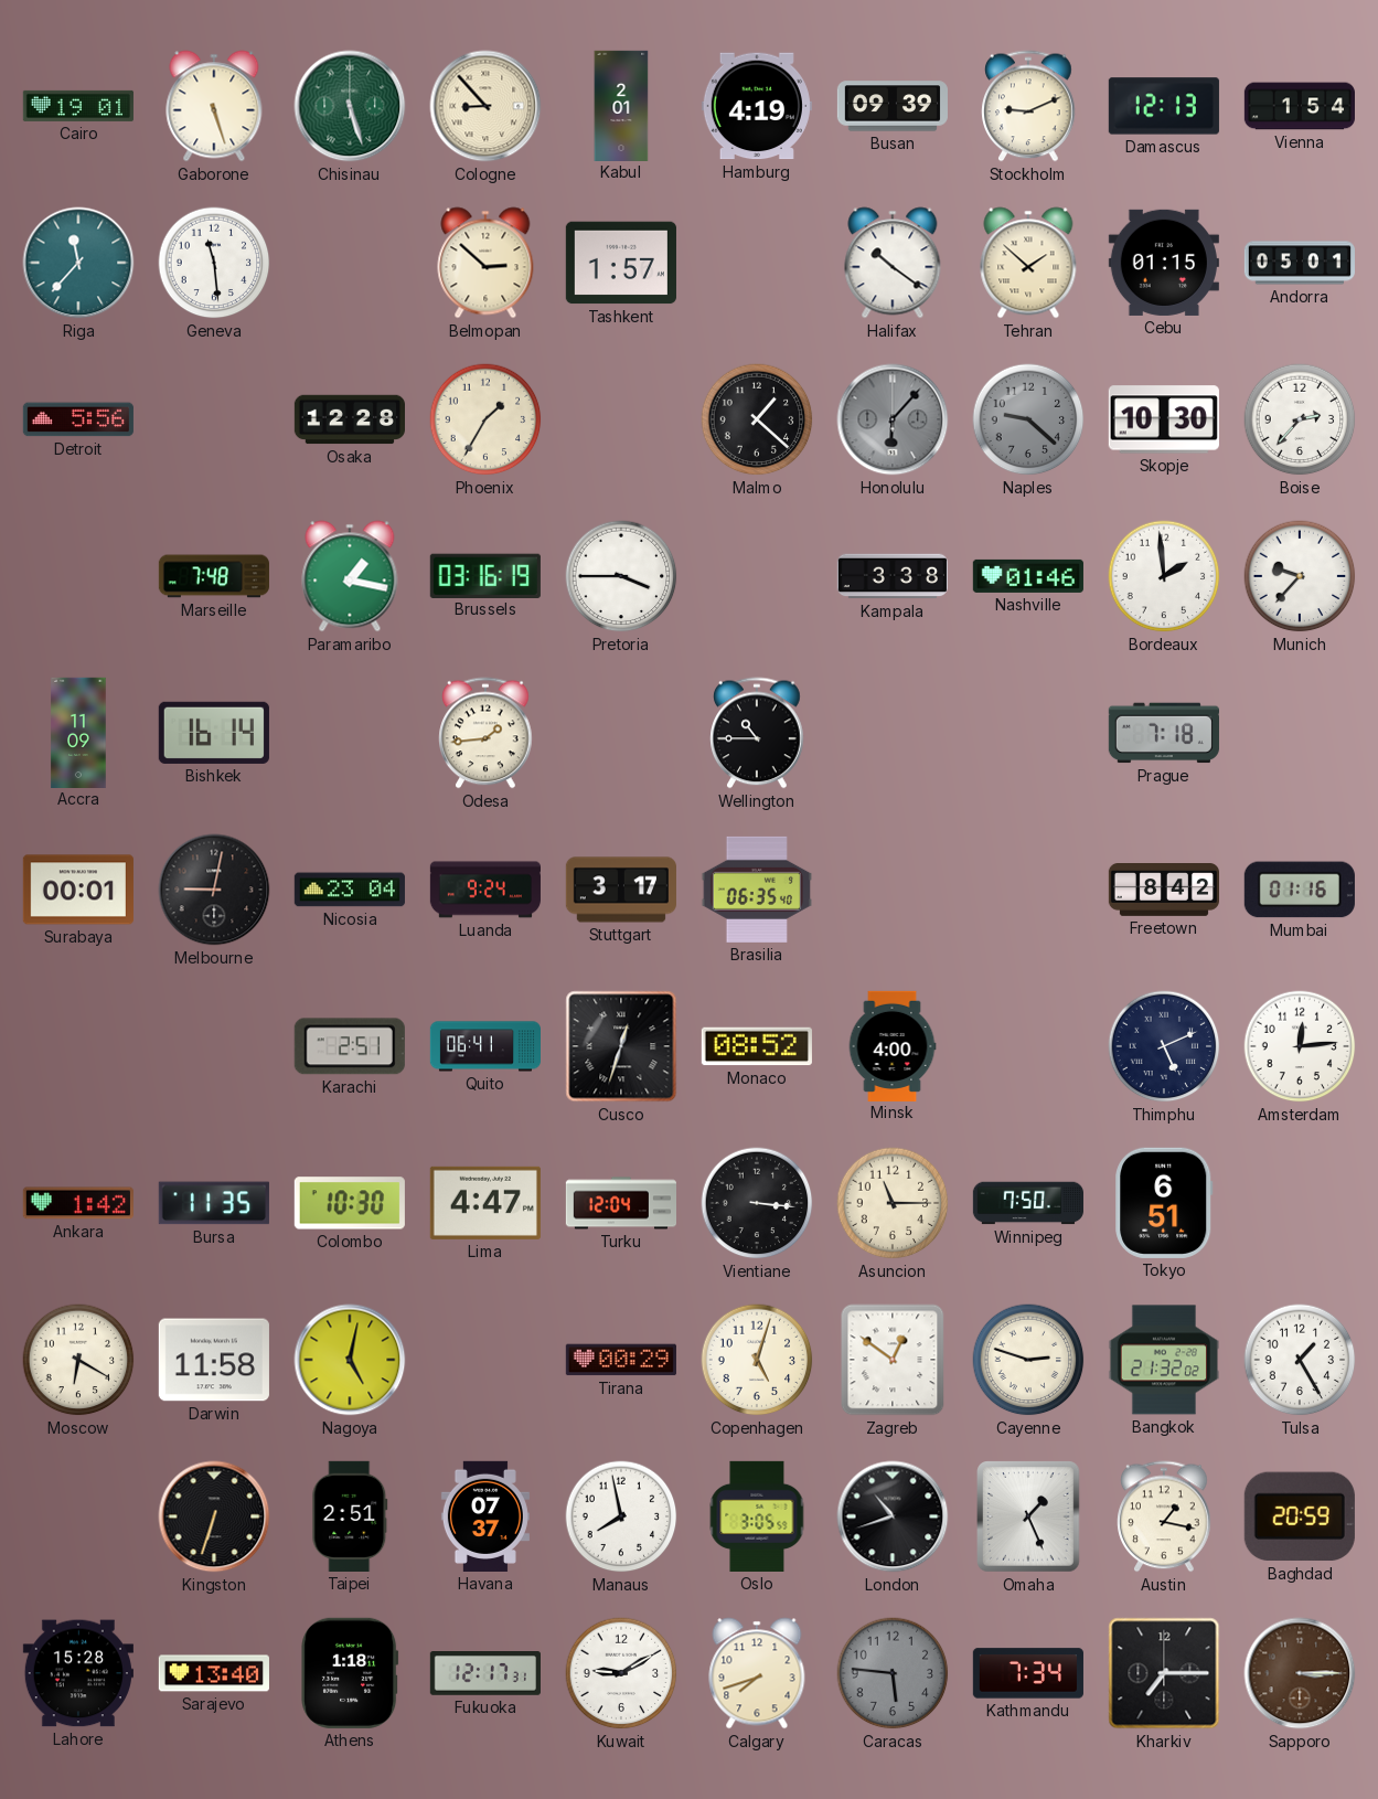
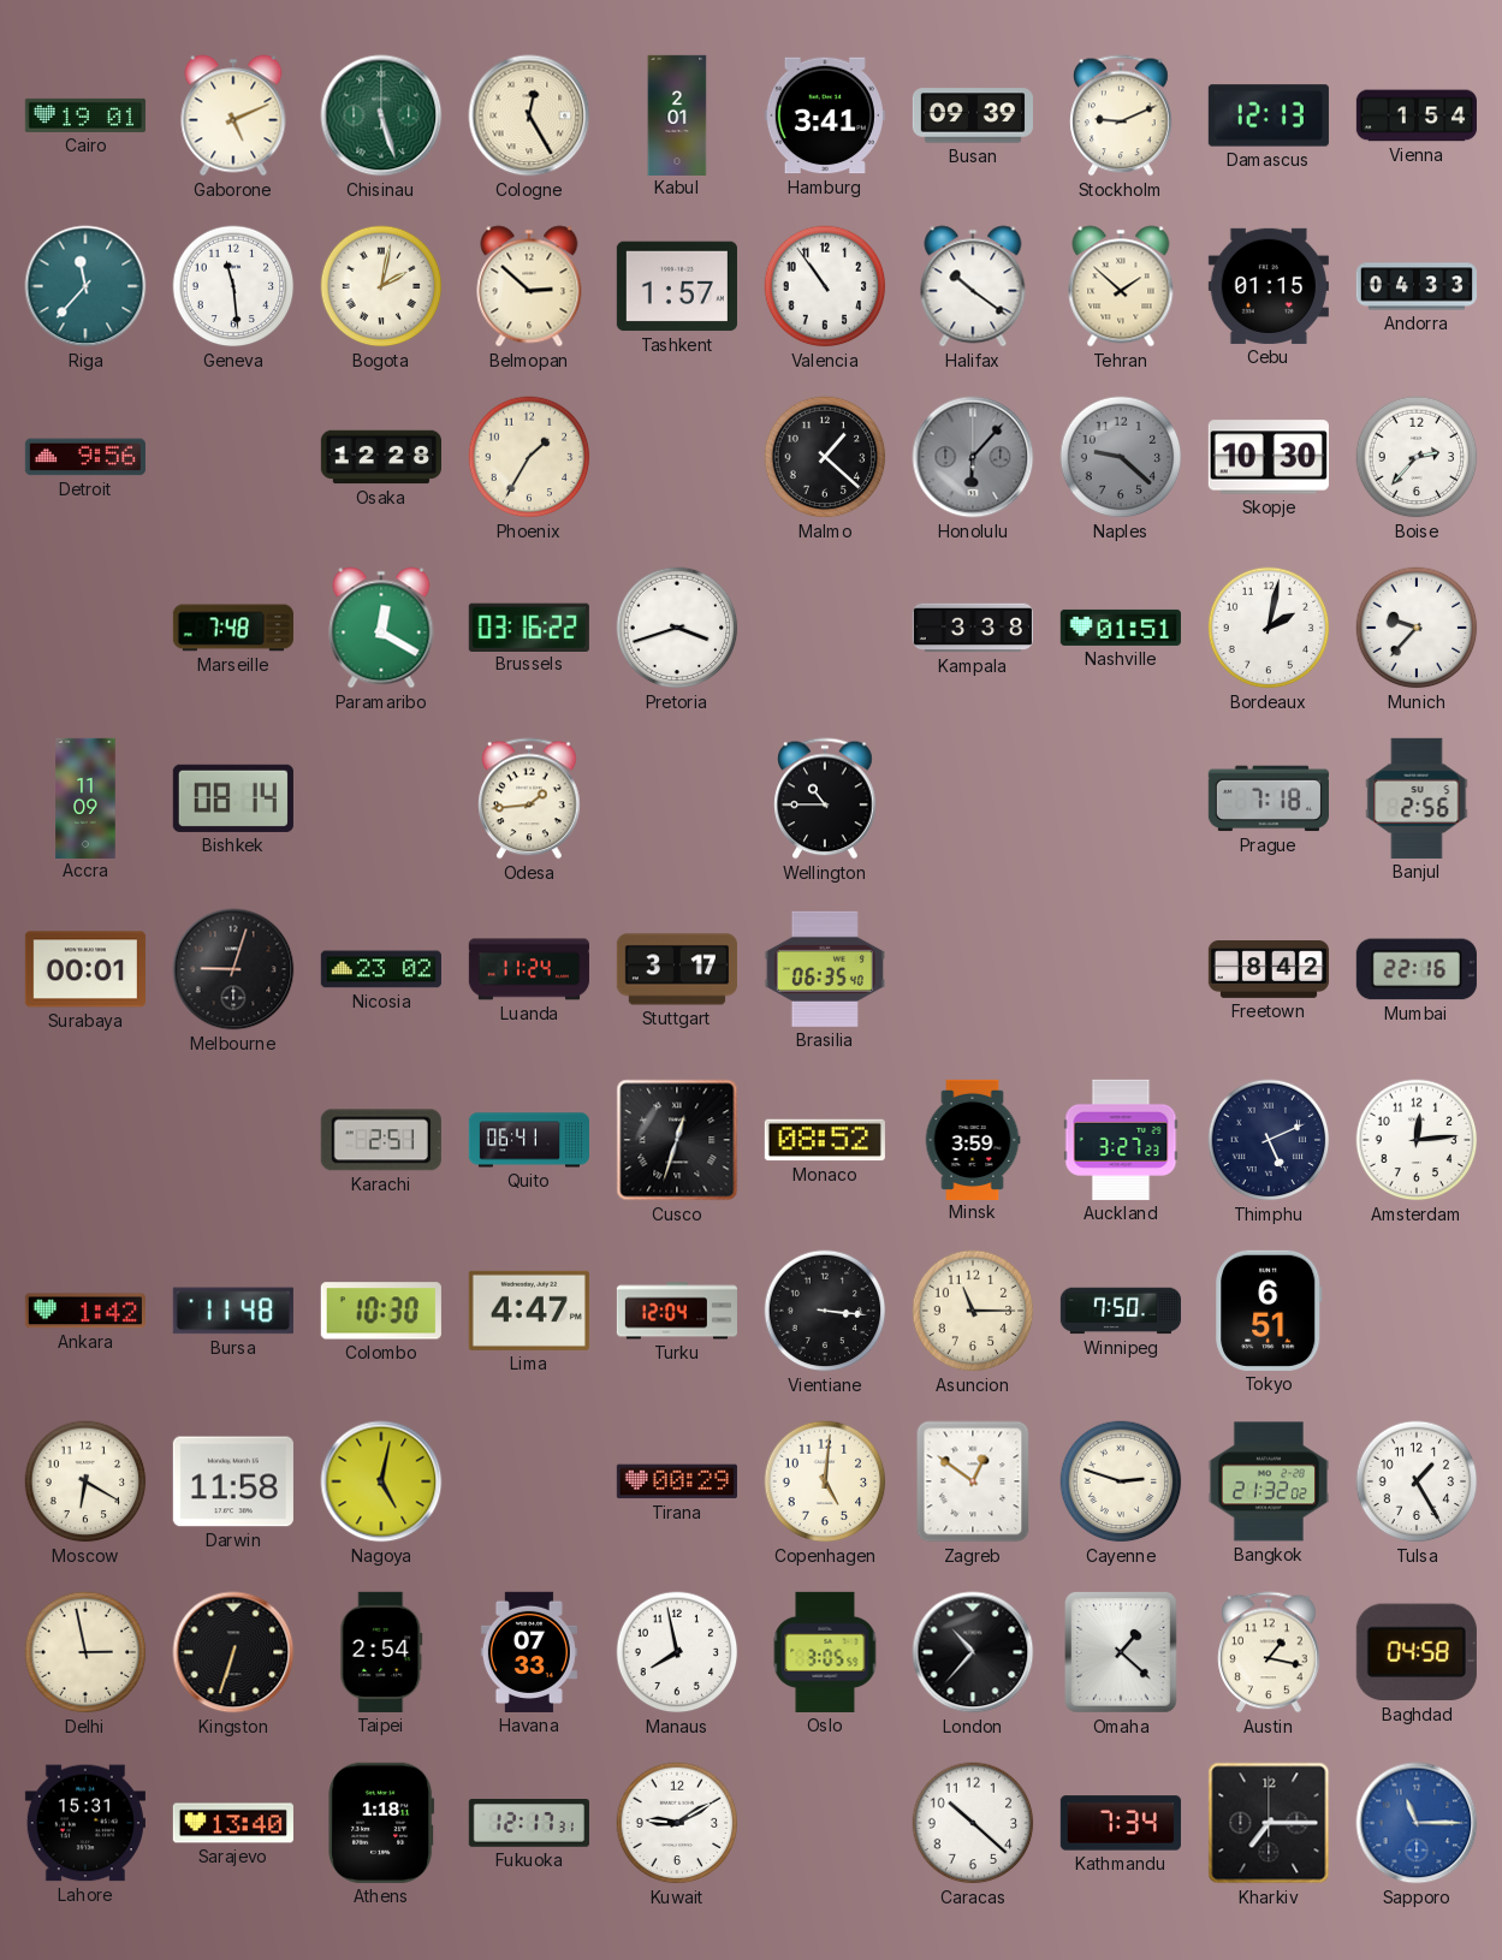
Gaborone: 5:27 -> 5:11 (233, 115)
Cologne: 8:53 -> 12:25 (529, 115)
Hamburg: 4:19 -> 3:41 (825, 115)
Bogota: none -> 2:02 (381, 286)
Valencia: none -> 10:54 (825, 286)
Andorra: 05:01 -> 04:33 (1415, 286)
Detroit: 5:56 -> 9:56 (85, 457)
Paramaribo: 1:17 -> 12:20 (381, 628)
Brussels: 03:16:19 -> 03:16:22 (529, 626)
Pretoria: 3:45 -> 3:42 (677, 628)
Nashville: 01:46 -> 01:51 (1121, 628)
Bordeaux: 1:59 -> 2:02 (1269, 628)
Bishkek: 16:14 -> 08:14 (233, 798)
Banjul: none -> 2:56 (1417, 798)
Melbourne: 9:02 -> 9:03 (233, 969)
Nicosia: 23:04 -> 23:02 (381, 969)
Luanda: 9:24 -> 11:24 (528, 969)
Mumbai: 01:16 -> 22:16 (1417, 969)
Minsk: 4:00 -> 3:59 (973, 1139)
Auckland: none -> 3:27 (1121, 1140)
Bursa: 11:35 -> 11:48 (233, 1311)
Copenhagen: 5:03 -> 5:01 (825, 1481)
Delhi: none -> 2:58 (85, 1652)
Taipei: 2:51 -> 2:54 (381, 1652)
Havana: 07:37 -> 07:33 (529, 1652)
London: 10:42 -> 10:37 (973, 1652)
Omaha: 1:26 -> 1:22 (1122, 1653)
Baghdad: 20:59 -> 04:58 (1417, 1652)
Lahore: 15:28 -> 15:31 (85, 1823)
Calgary: 7:42 -> none (757, 1673)
Caracas: 5:46 -> 10:22 (973, 1823)
Caracas dial: grey -> white (973, 1823)
Sapporo: 3:15 -> 11:15 (1417, 1823)
Sapporo dial: brown -> blue (1417, 1823)
